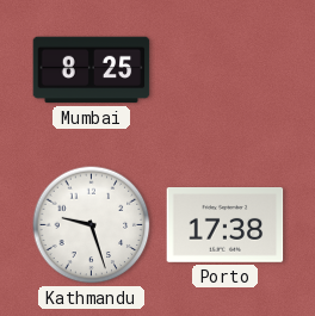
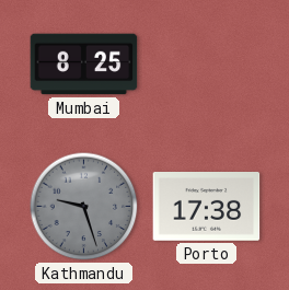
Kathmandu dial: white -> grey (84, 207)
